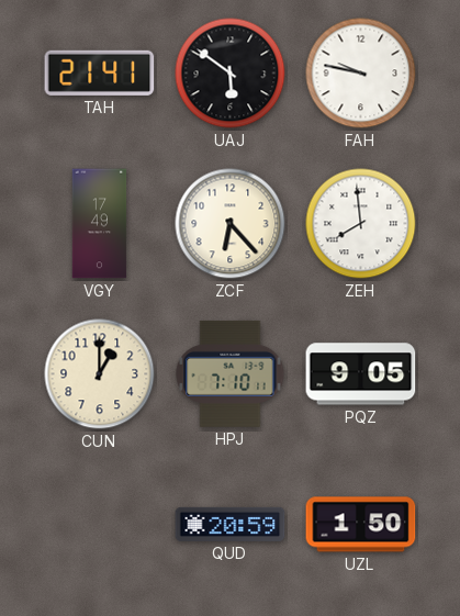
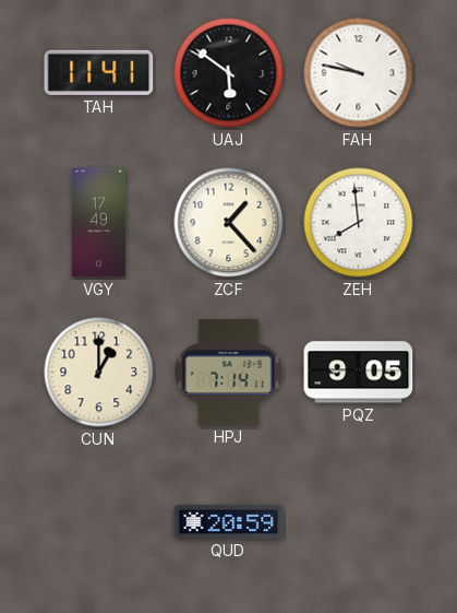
TAH: 21:41 -> 11:41 (99, 72)
ZCF: 6:23 -> 1:23 (229, 223)
HPJ: 7:10 -> 7:14 (229, 372)
UZL: 1:50 -> none (361, 525)
